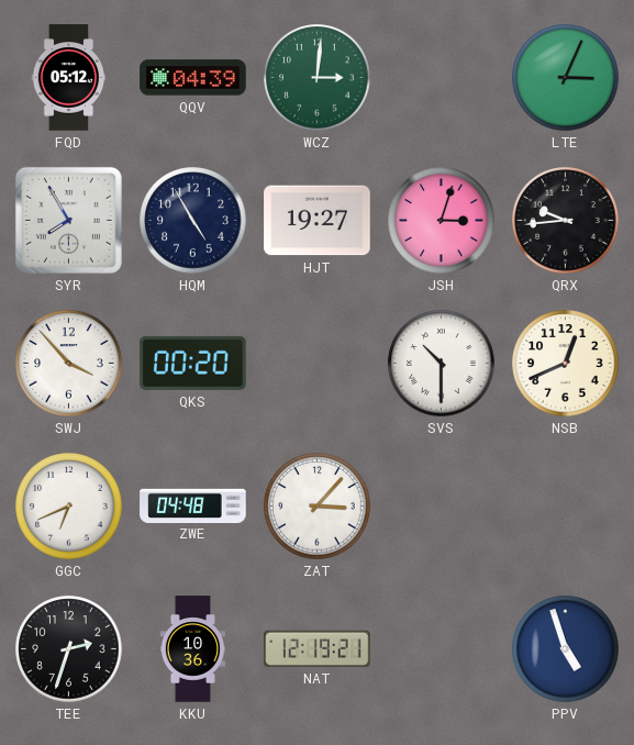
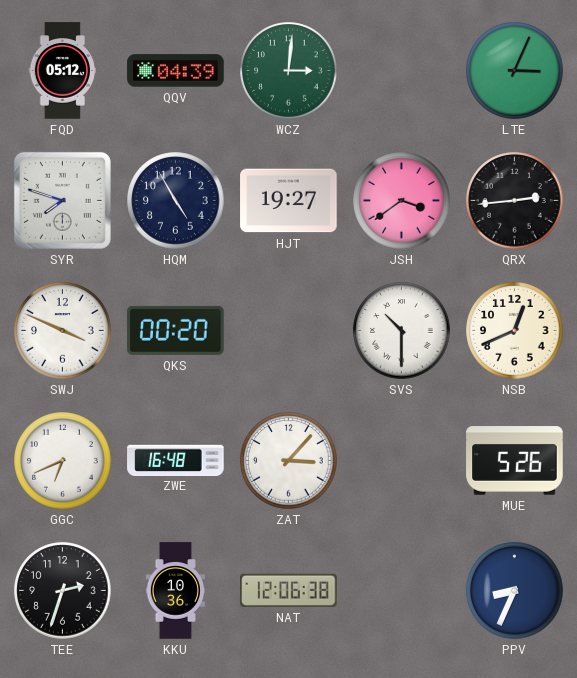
SYR: 7:55 -> 7:48 (62, 200)
JSH: 3:03 -> 3:39 (402, 201)
QRX: 9:44 -> 2:44 (515, 201)
SWJ: 3:53 -> 3:49 (63, 331)
ZWE: 04:48 -> 16:48 (176, 460)
MUE: none -> 5:26 (515, 461)
NAT: 12:19 -> 12:06 (289, 590)
PPV: 4:57 -> 8:34 (515, 591)
